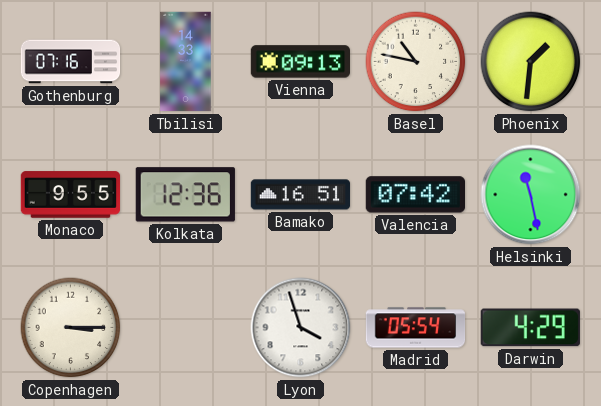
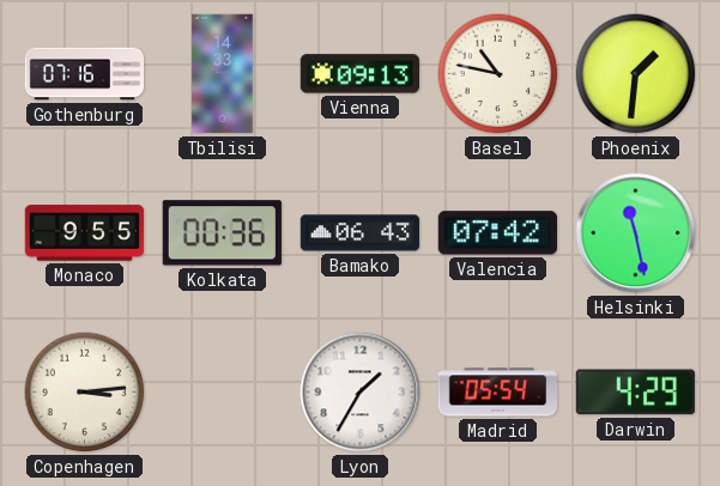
Kolkata: 12:36 -> 00:36 (222, 233)
Bamako: 16:51 -> 06:43 (361, 233)
Copenhagen: 3:15 -> 3:14 (85, 393)
Lyon: 3:57 -> 1:35 (361, 393)
